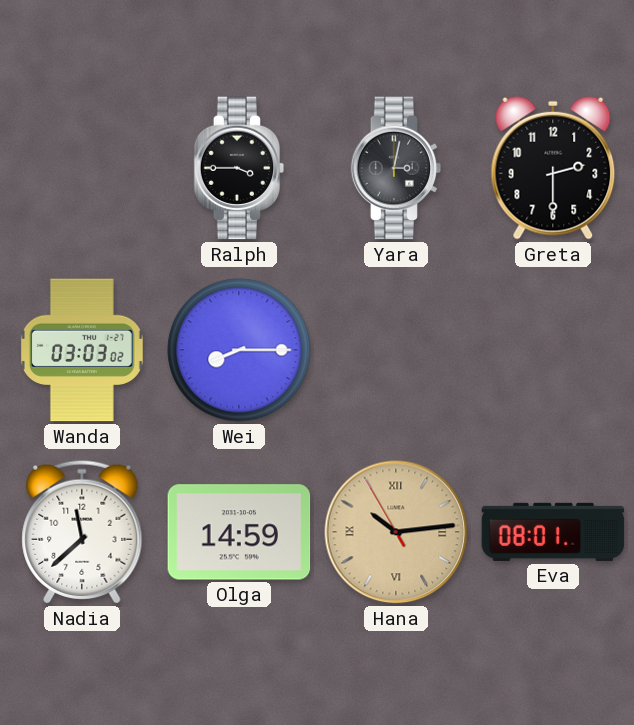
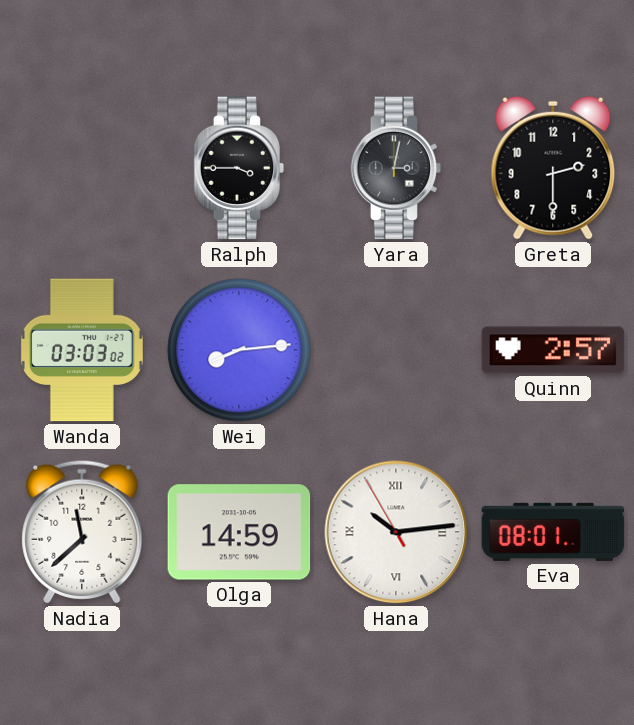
Wei: 8:15 -> 8:14 (239, 350)
Quinn: none -> 2:57 (553, 350)
Hana dial: champagne -> white (396, 532)
